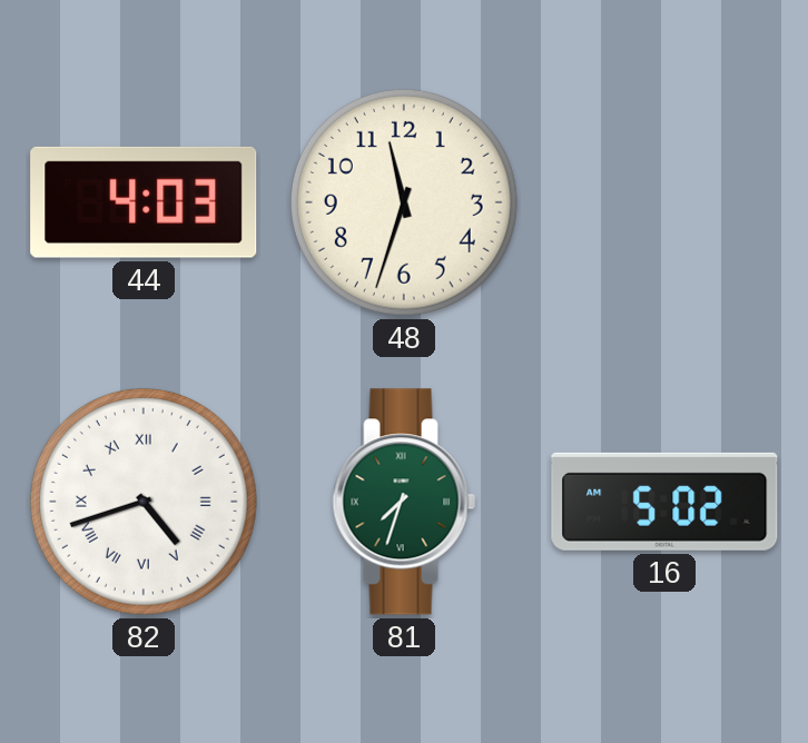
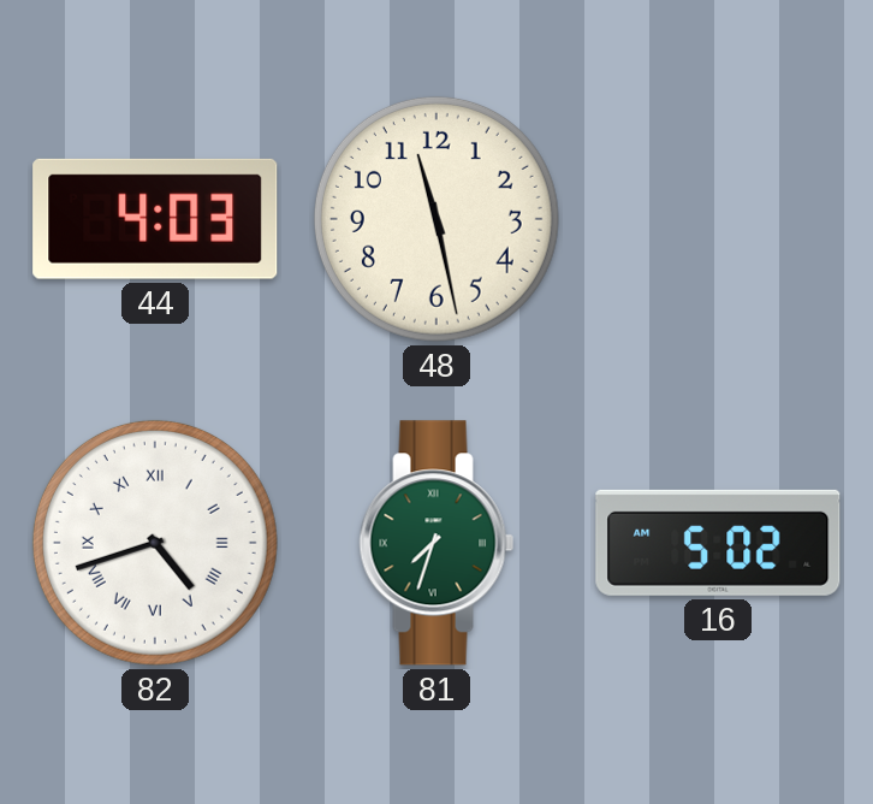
48: 11:33 -> 11:28 (437, 219)
